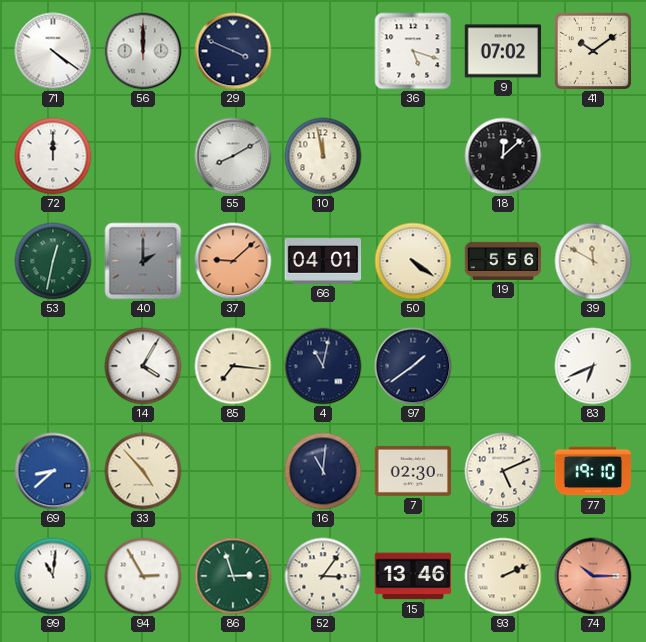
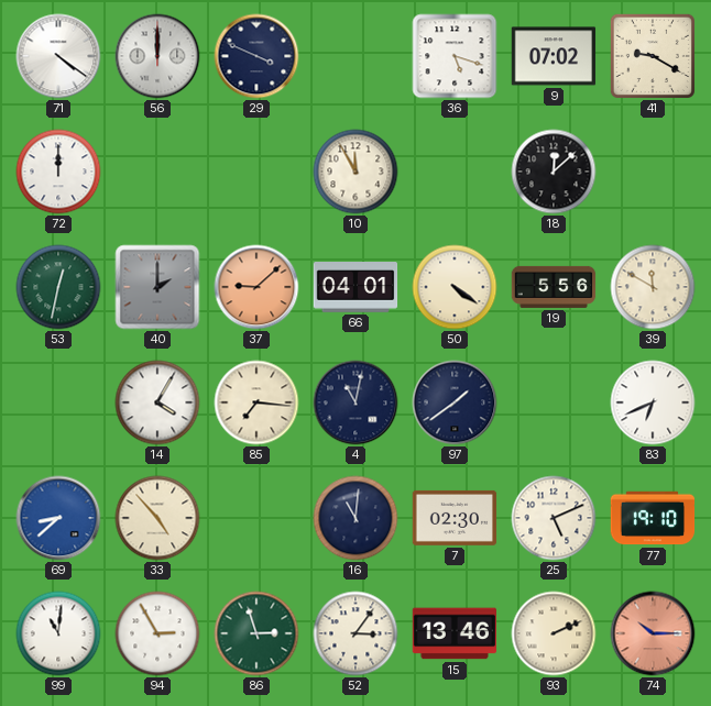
41: 10:09 -> 9:20 (653, 56)
55: 8:10 -> none (233, 156)
10: 11:58 -> 11:55 (355, 172)
